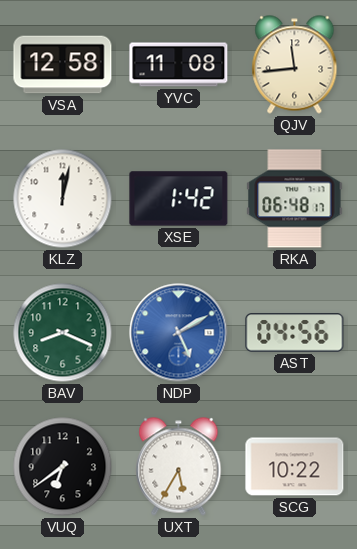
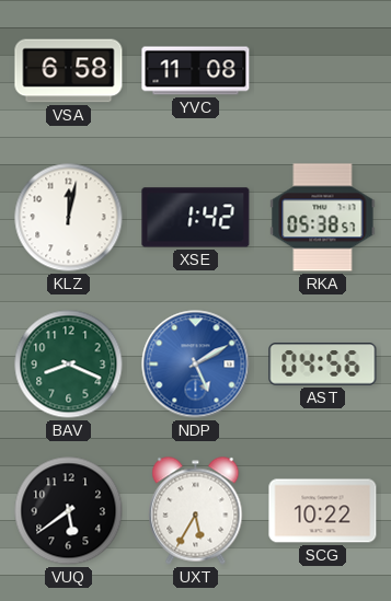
VSA: 12:58 -> 6:58 (69, 71)
QJV: 11:44 -> none (295, 65)
RKA: 06:48 -> 05:38 (323, 218)
VUQ: 6:39 -> 5:39 (69, 511)
